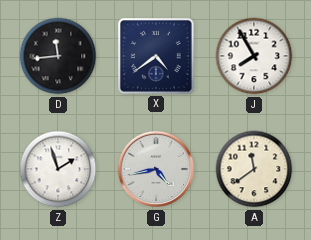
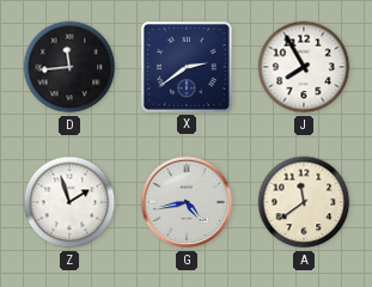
X: 4:39 -> 2:39 (187, 67)
